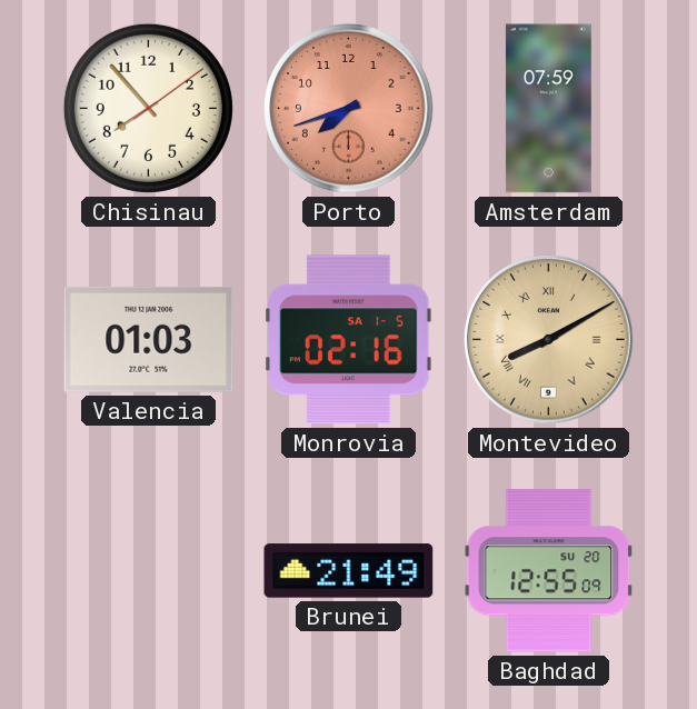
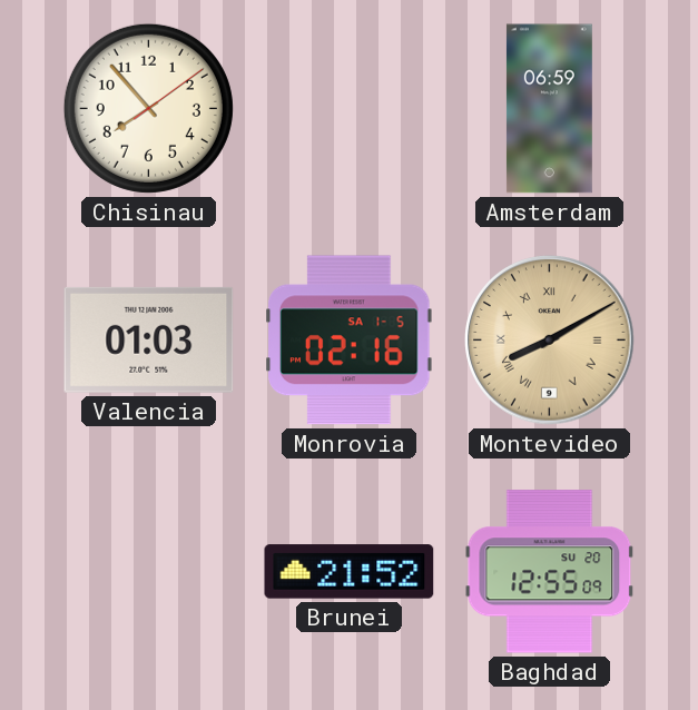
Porto: 7:42 -> none (349, 109)
Amsterdam: 07:59 -> 06:59 (549, 109)
Brunei: 21:49 -> 21:52 (350, 572)
